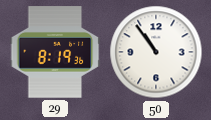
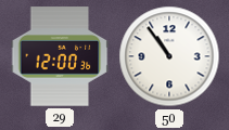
29: 8:19 -> 12:00 (60, 56)
